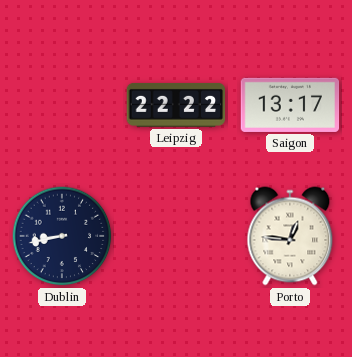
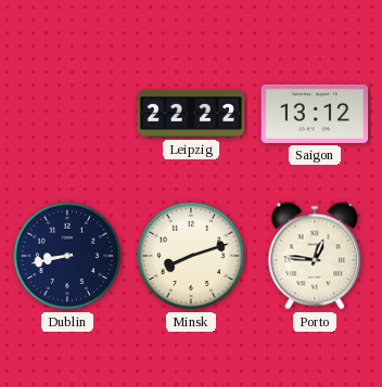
Saigon: 13:17 -> 13:12 (315, 114)
Minsk: none -> 8:12 (191, 256)
